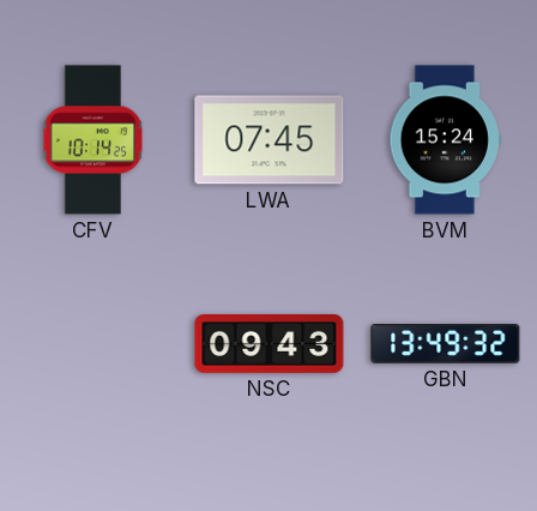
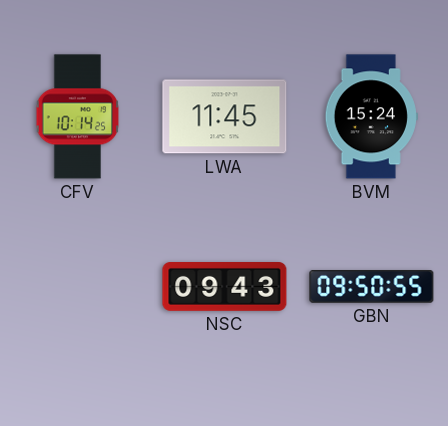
LWA: 07:45 -> 11:45 (225, 117)
GBN: 13:49 -> 09:50 (372, 287)
